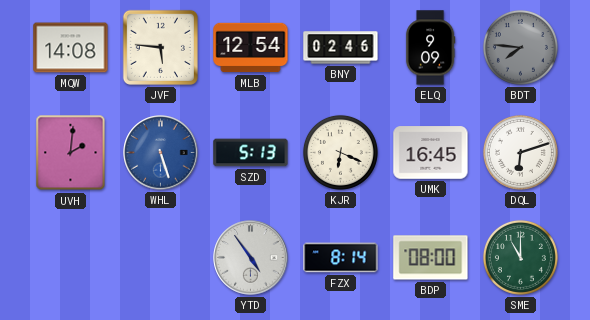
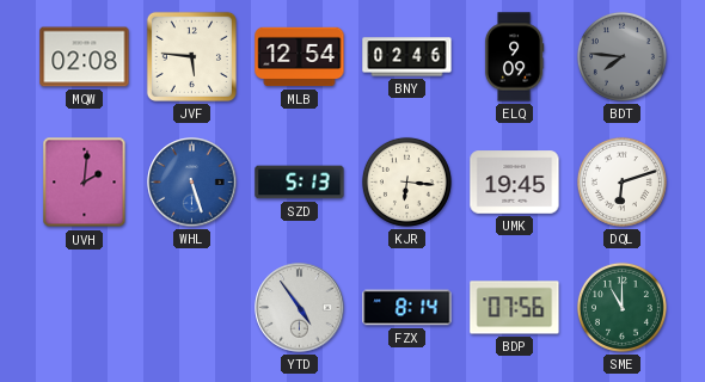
MQW: 14:08 -> 02:08 (85, 57)
KJR: 6:19 -> 6:16 (406, 181)
UMK: 16:45 -> 19:45 (515, 183)
BDP: 08:00 -> 07:56 (515, 308)
